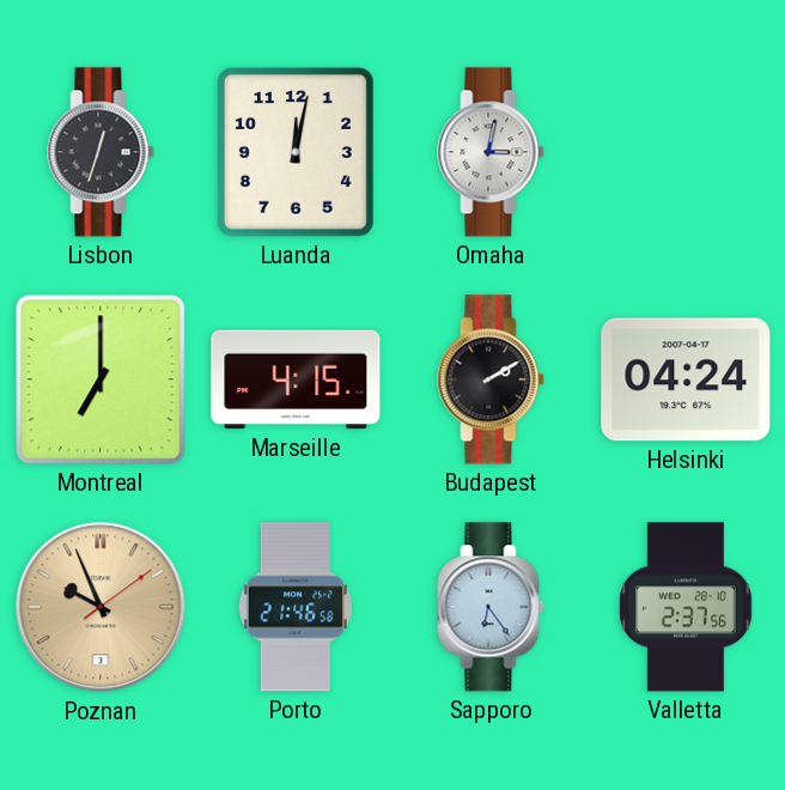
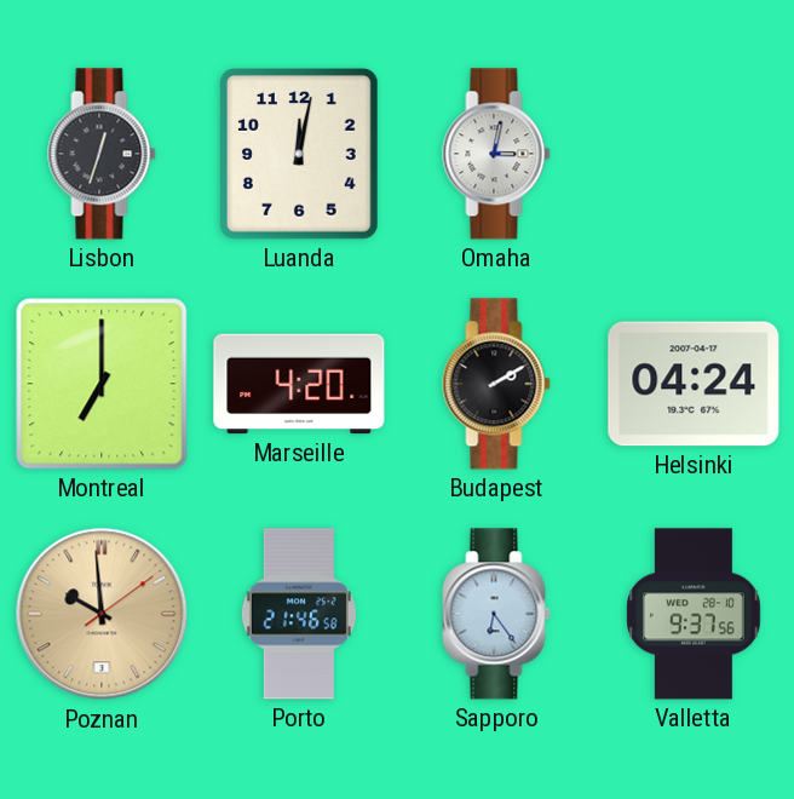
Marseille: 4:15 -> 4:20 (299, 384)
Poznan: 9:56 -> 9:59 (102, 614)
Valletta: 2:37 -> 9:37 (694, 614)
